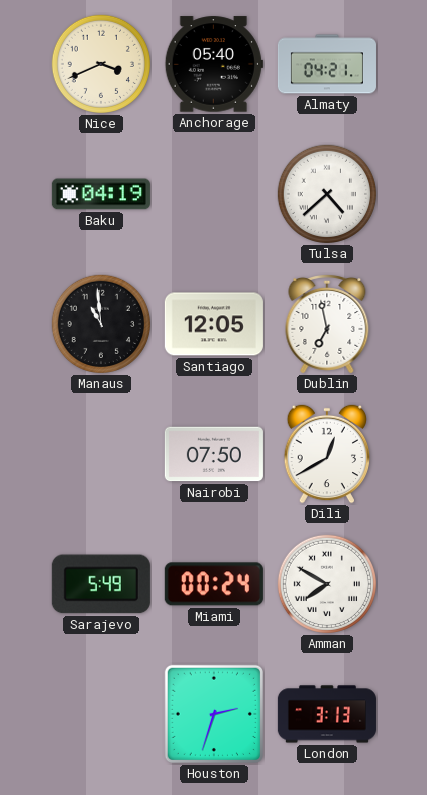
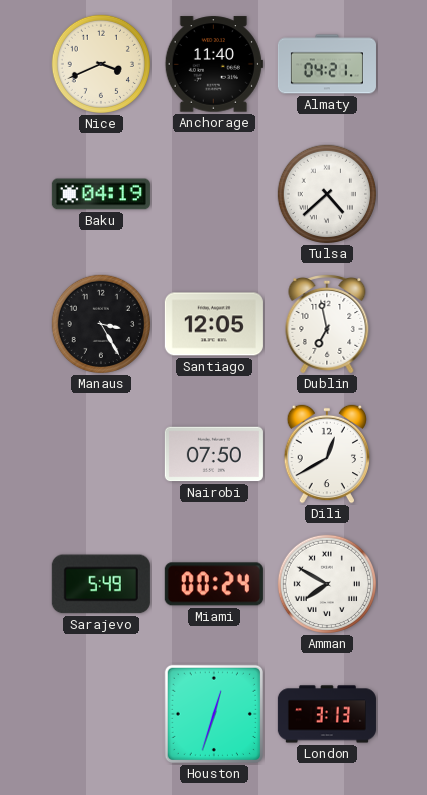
Anchorage: 05:40 -> 11:40 (214, 64)
Manaus: 10:59 -> 3:25 (101, 324)
Houston: 2:33 -> 12:33 (214, 714)
